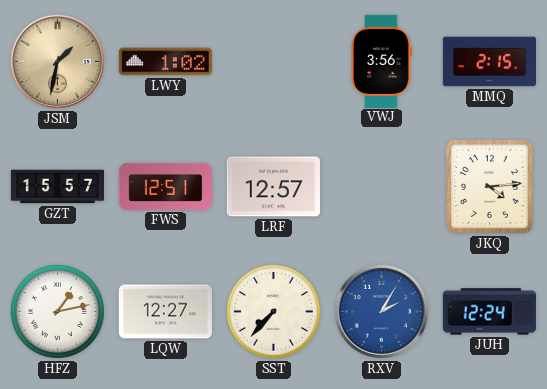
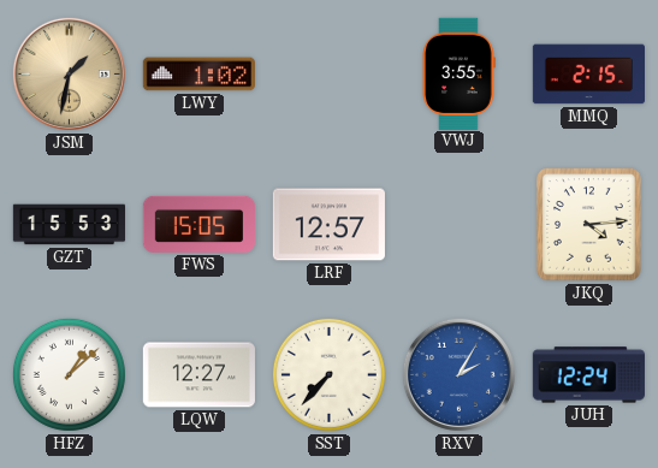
VWJ: 3:56 -> 3:55 (458, 73)
GZT: 15:57 -> 15:53 (69, 225)
FWS: 12:51 -> 15:05 (198, 224)
HFZ: 1:13 -> 1:08 (69, 374)
